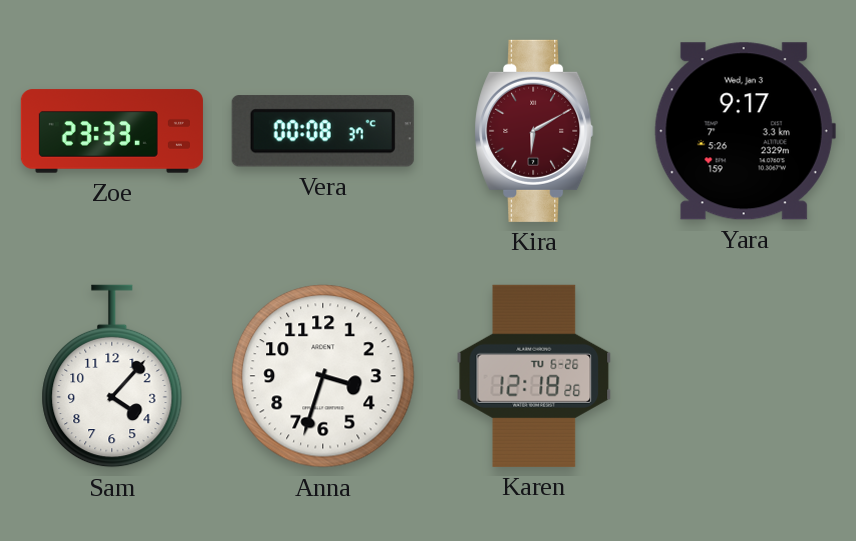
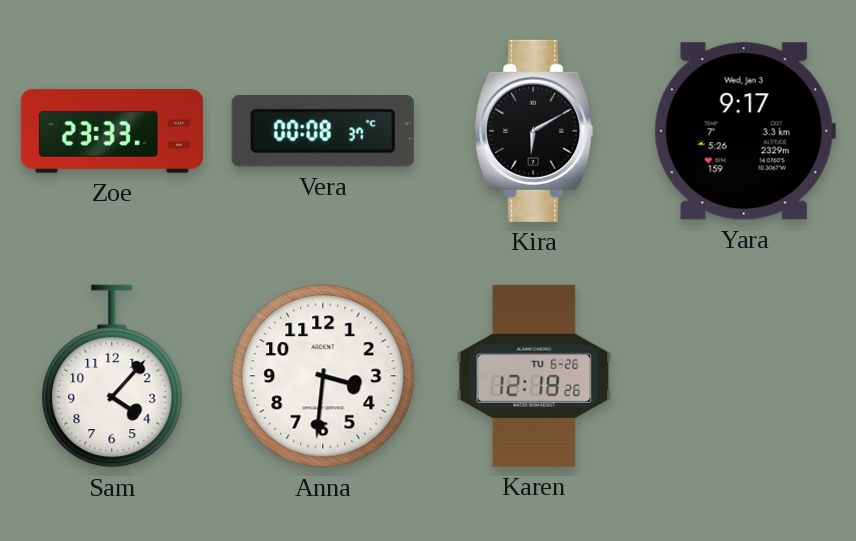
Kira dial: burgundy -> black (534, 131)
Anna: 3:33 -> 3:31 (323, 376)
